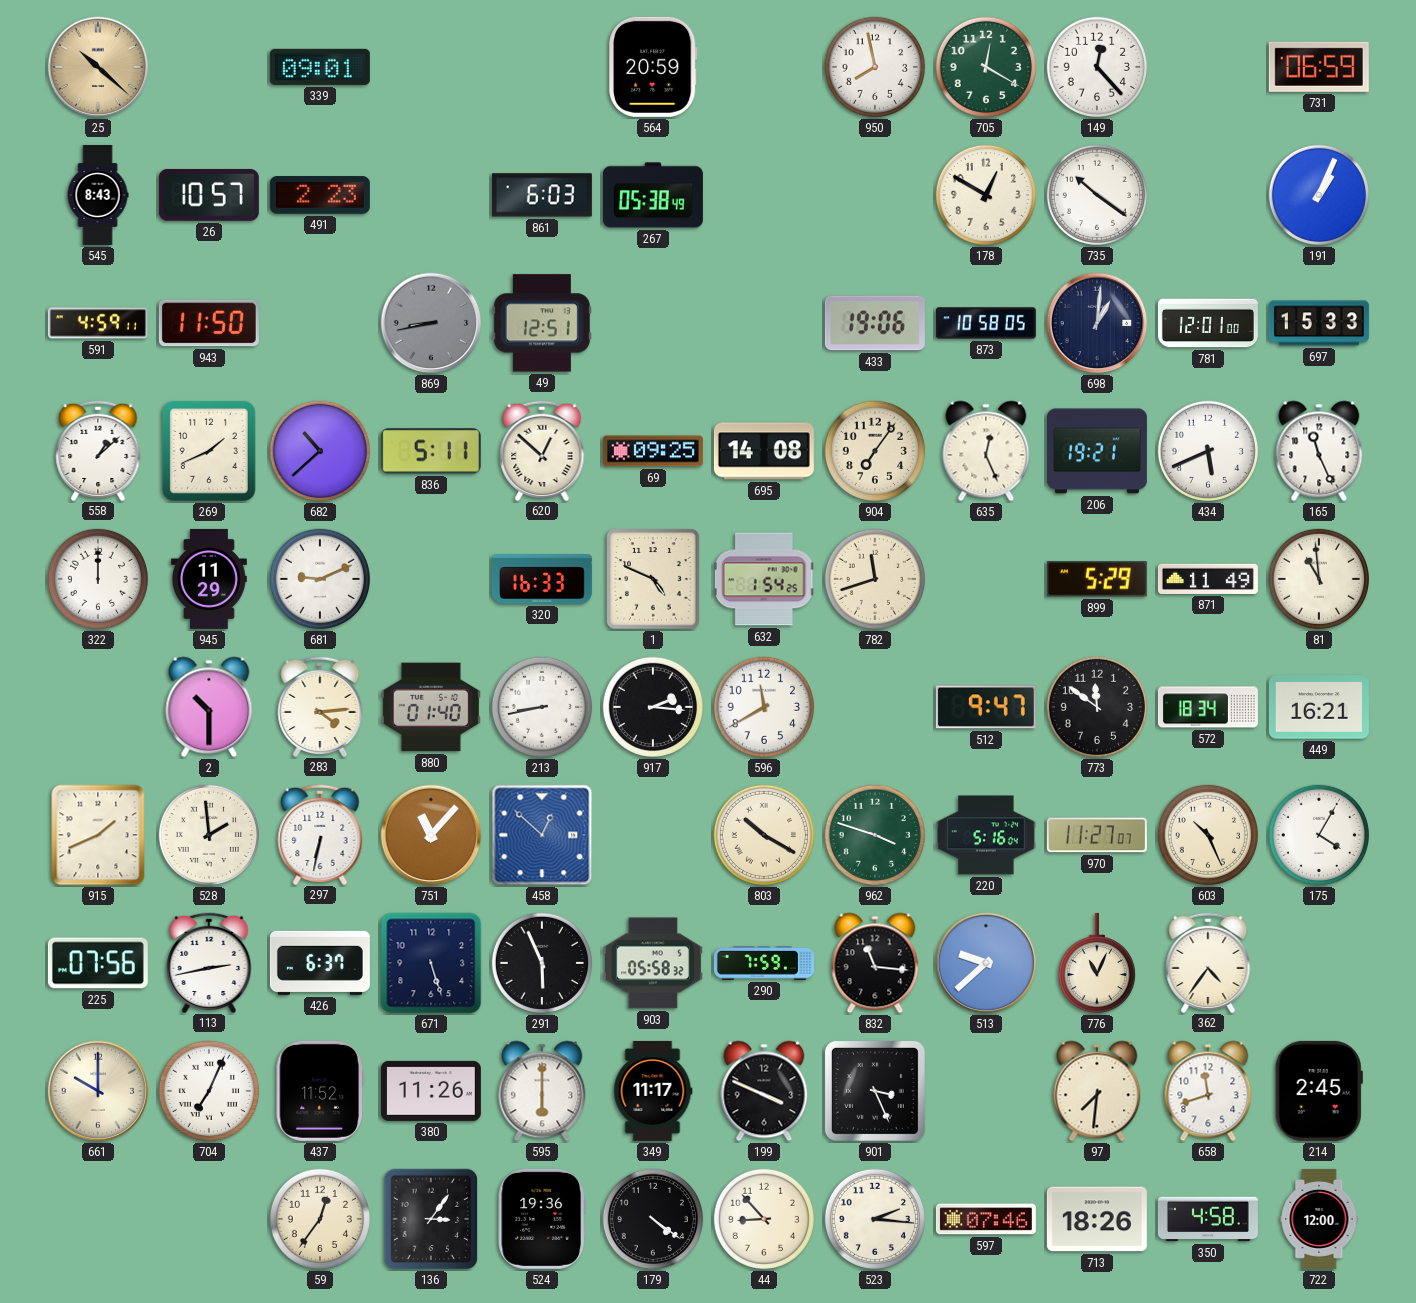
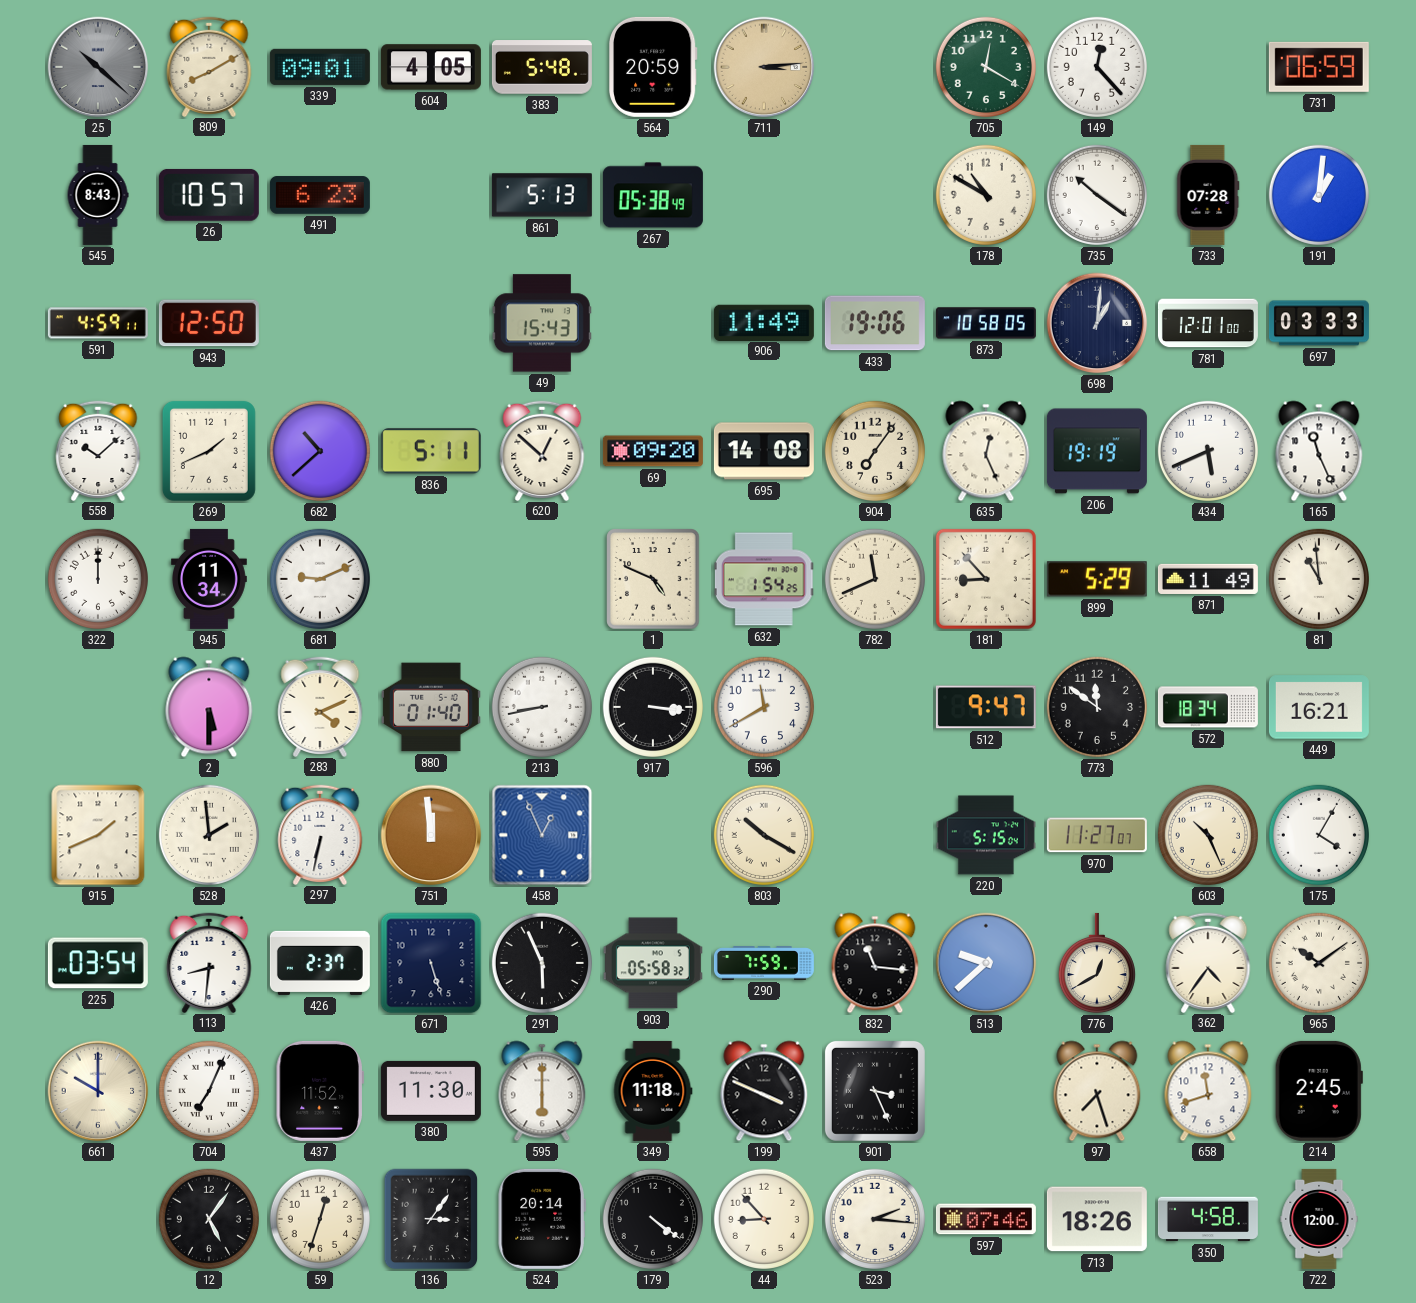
25 dial: champagne -> grey (98, 67)
809: none -> 8:10 (209, 66)
604: none -> 4:05 (431, 67)
383: none -> 5:48 (542, 67)
711: none -> 3:14 (764, 67)
950: 7:58 -> none (875, 67)
491: 2:23 -> 6:23 (320, 195)
861: 6:03 -> 5:13 (542, 195)
178: 12:50 -> 10:50 (986, 195)
733: none -> 07:28 (1208, 195)
191: 1:04 -> 1:01 (1319, 195)
943: 11:50 -> 12:50 (209, 323)
869: 8:43 -> none (431, 323)
49: 12:51 -> 15:43 (542, 323)
906: none -> 11:49 (764, 322)
697: 15:33 -> 03:33 (1319, 323)
558: 1:08 -> 10:08 (98, 450)
69: 09:25 -> 09:20 (653, 451)
206: 19:21 -> 19:19 (1097, 451)
945: 11:29 -> 11:34 (209, 579)
320: 16:33 -> none (542, 579)
782: 11:42 -> 11:41 (875, 579)
181: none -> 8:53 (986, 579)
2: 10:30 -> 5:30 (209, 707)
283: 4:14 -> 4:11 (320, 706)
917: 2:16 -> 3:16 (653, 707)
751: 11:07 -> 11:59 (431, 835)
458: 12:52 -> 12:56 (542, 835)
962: 3:48 -> none (875, 835)
220: 5:16 -> 5:15 (986, 835)
225: 07:56 -> 03:54 (98, 963)
113: 2:43 -> 8:31 (209, 962)
426: 6:37 -> 2:37 (320, 963)
776: 11:04 -> 12:40 (1097, 963)
965: none -> 10:09 (1319, 963)
380: 11:26 -> 11:30 (431, 1091)
349: 11:17 -> 11:18 (653, 1091)
97: 7:31 -> 7:27 (1097, 1091)
12: none -> 5:06 (209, 1219)
59: 12:36 -> 12:33 (320, 1219)
524: 19:36 -> 20:14 (542, 1219)
